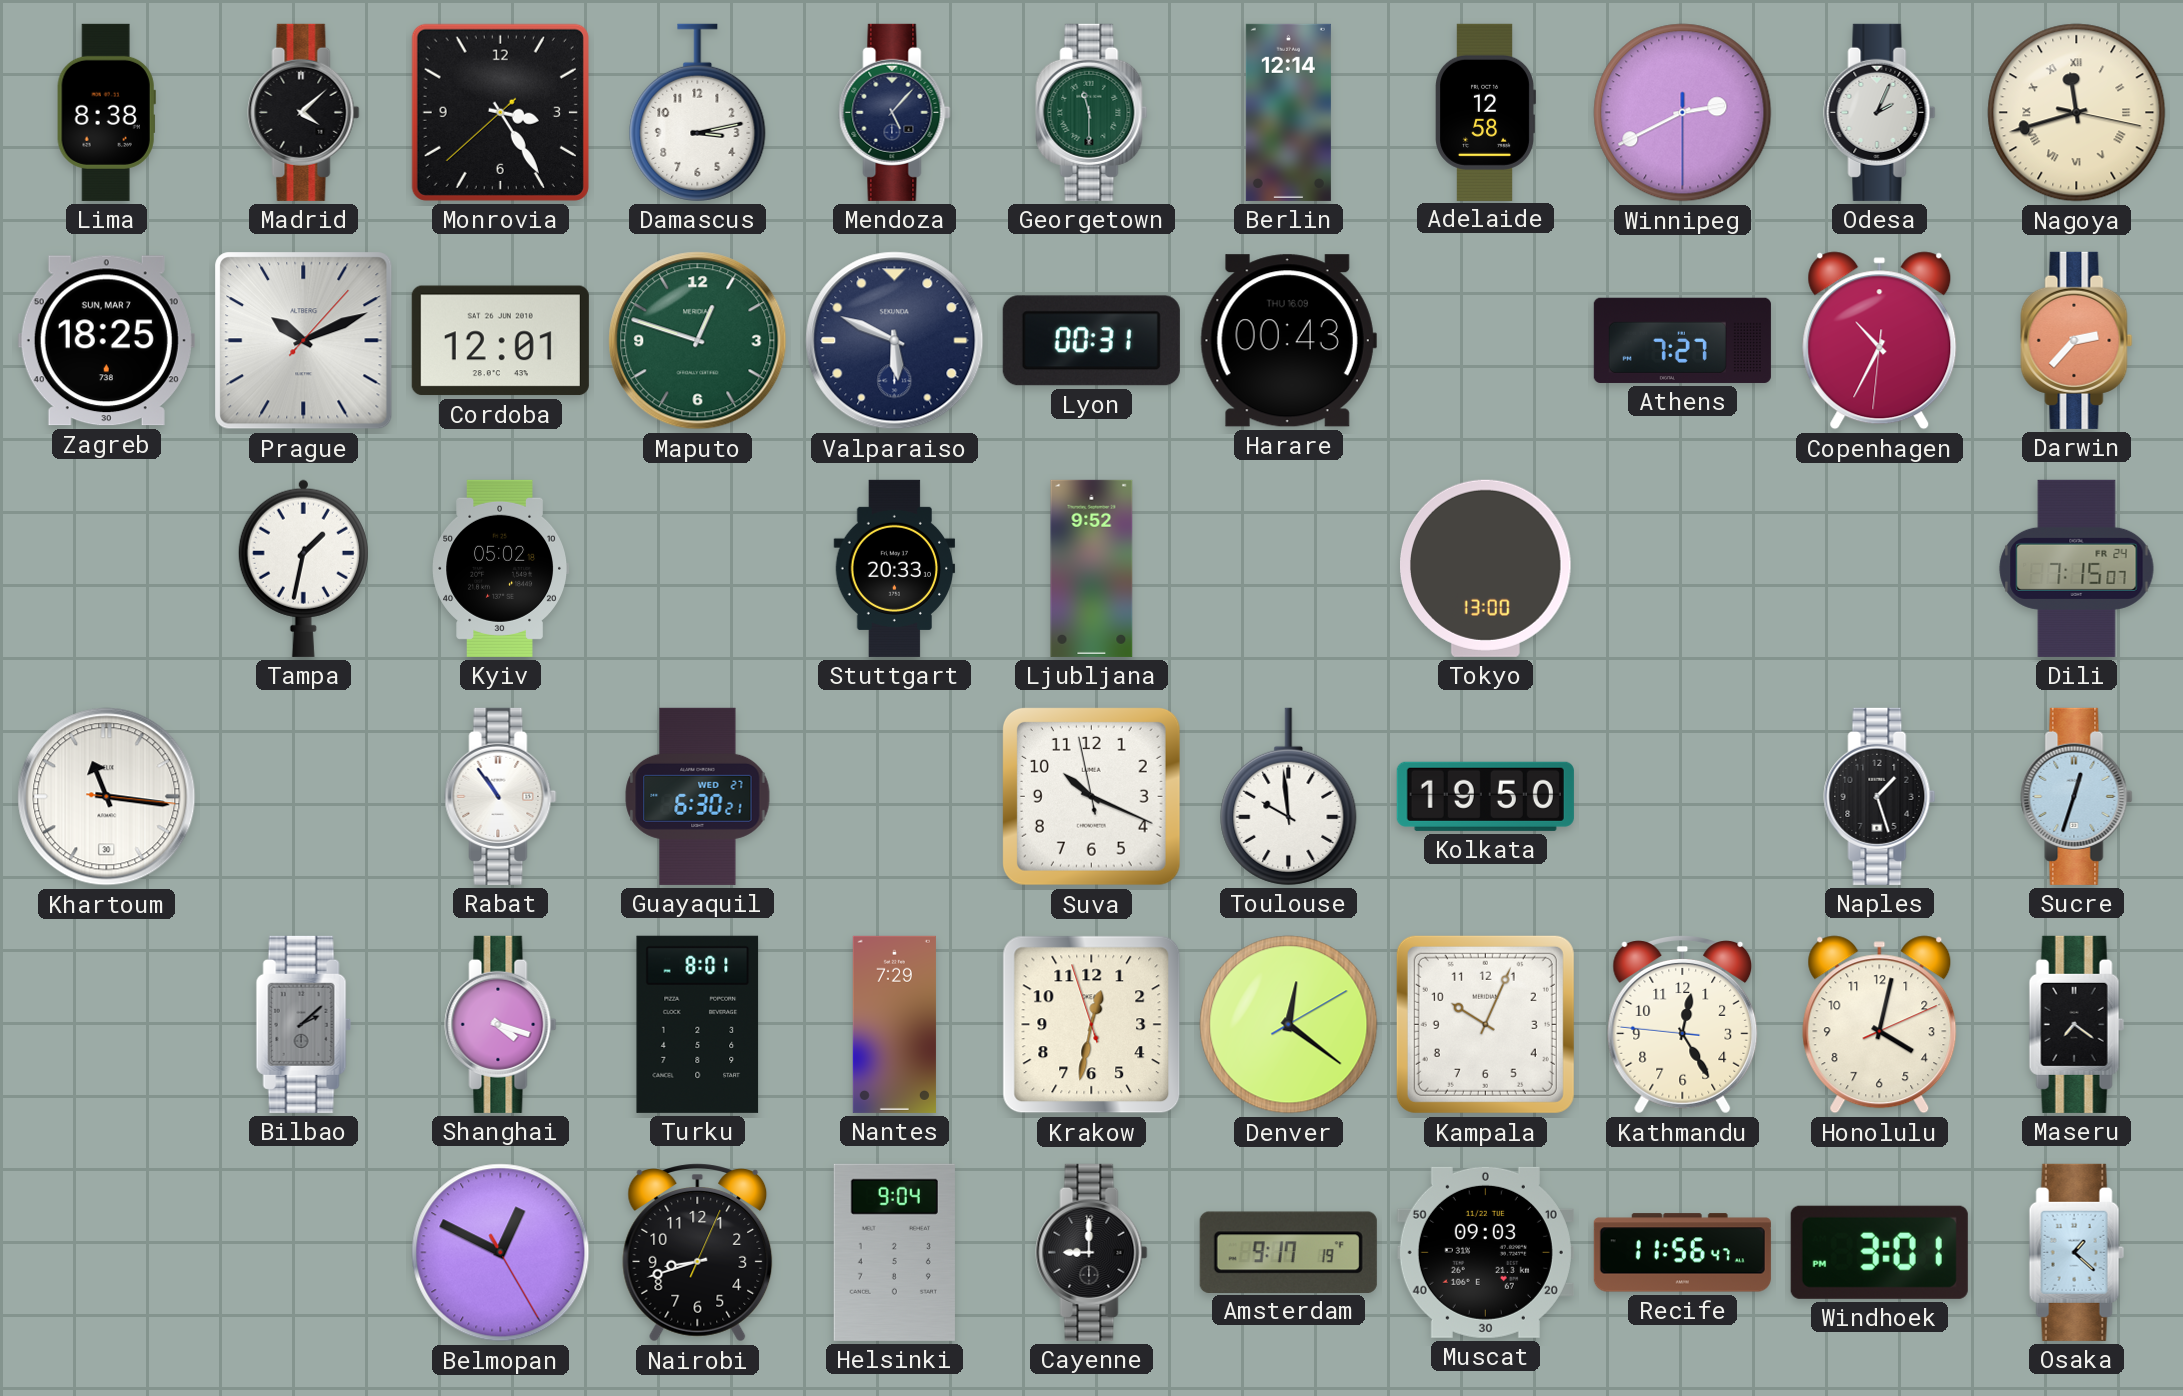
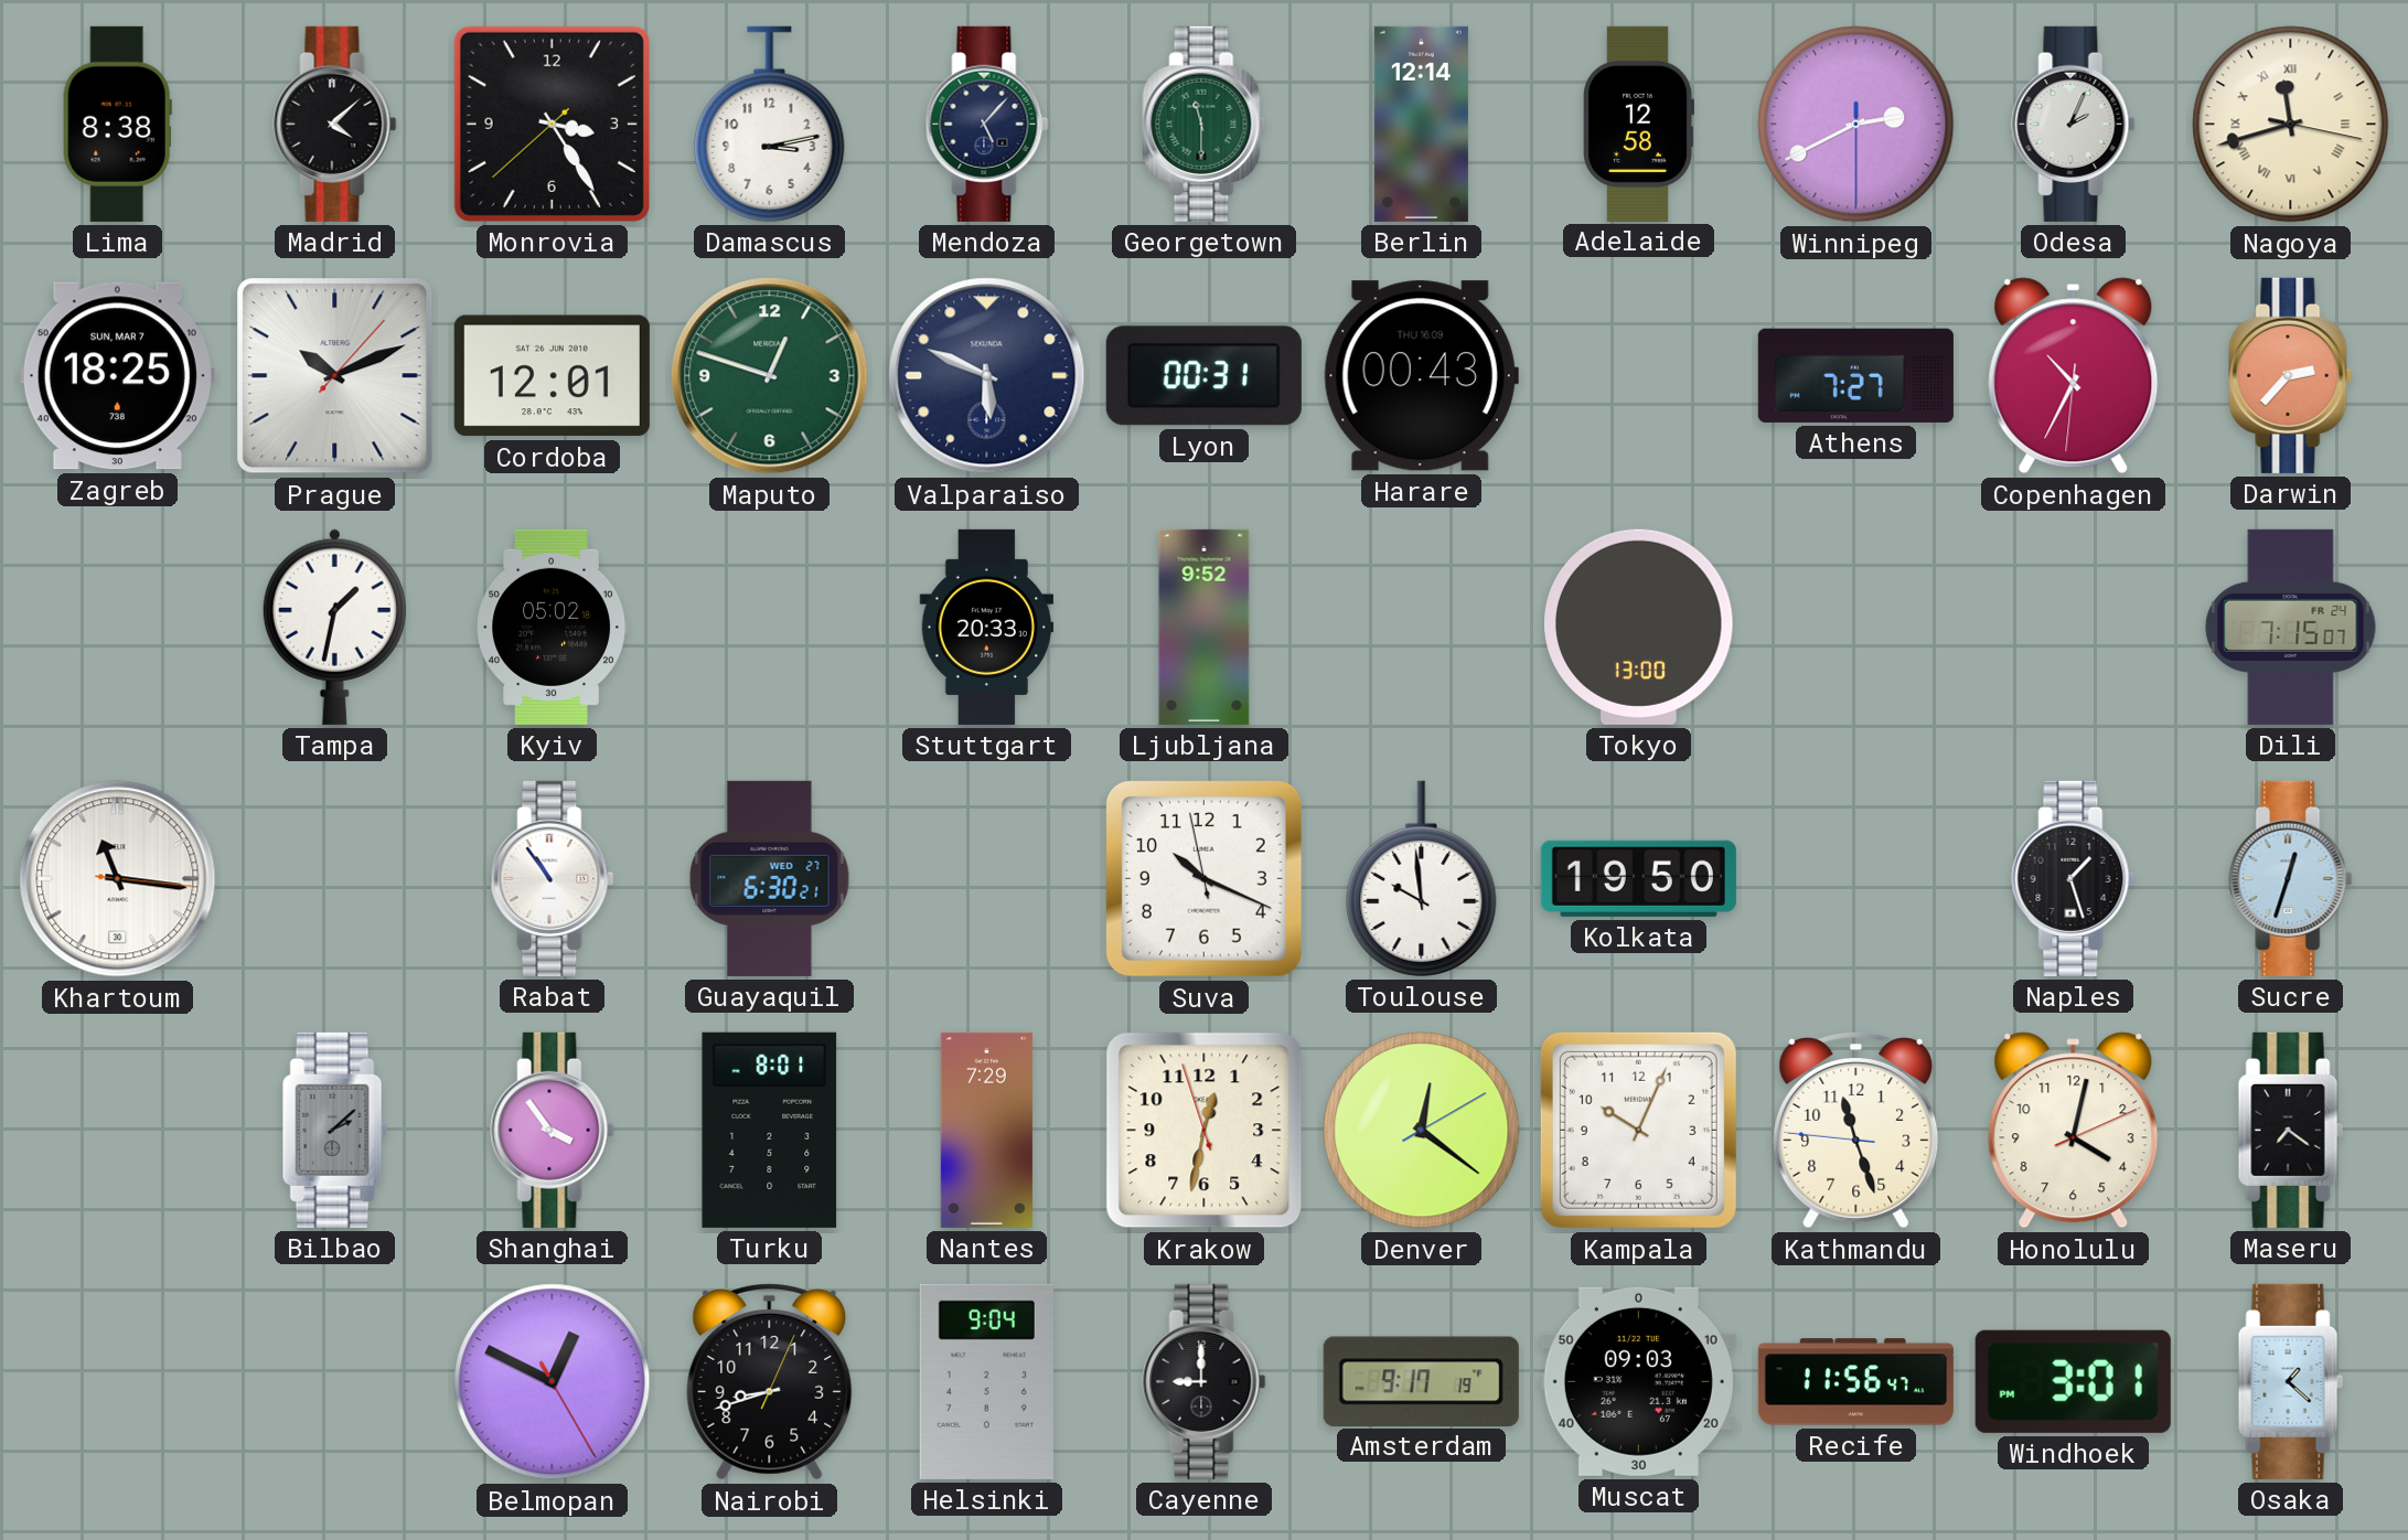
Shanghai: 4:18 -> 3:54 (553, 1130)
Kathmandu: 12:24 -> 11:26 (1856, 1131)
